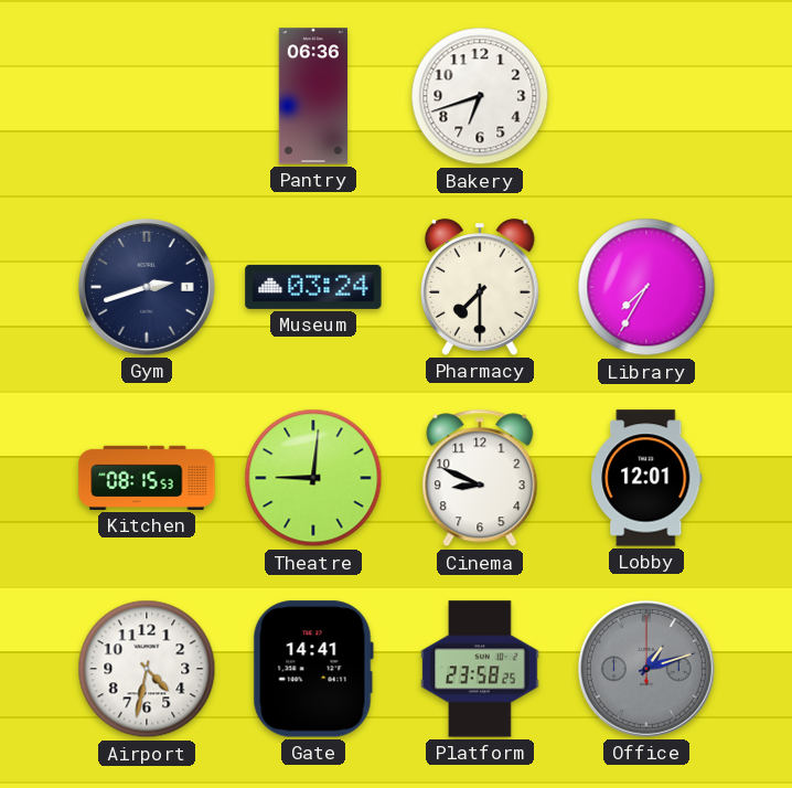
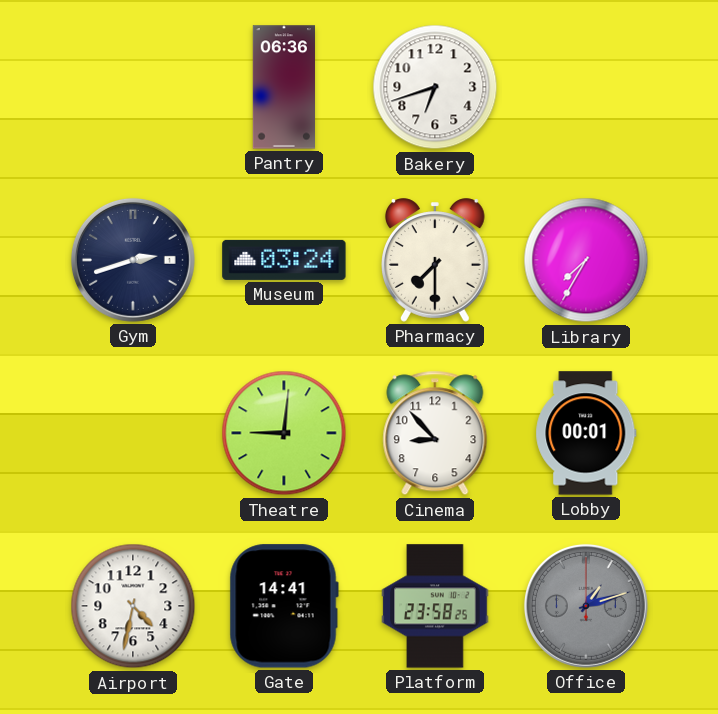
Kitchen: 08:15 -> none (147, 478)
Cinema: 8:49 -> 8:53 (435, 433)
Lobby: 12:01 -> 00:01 (586, 433)
